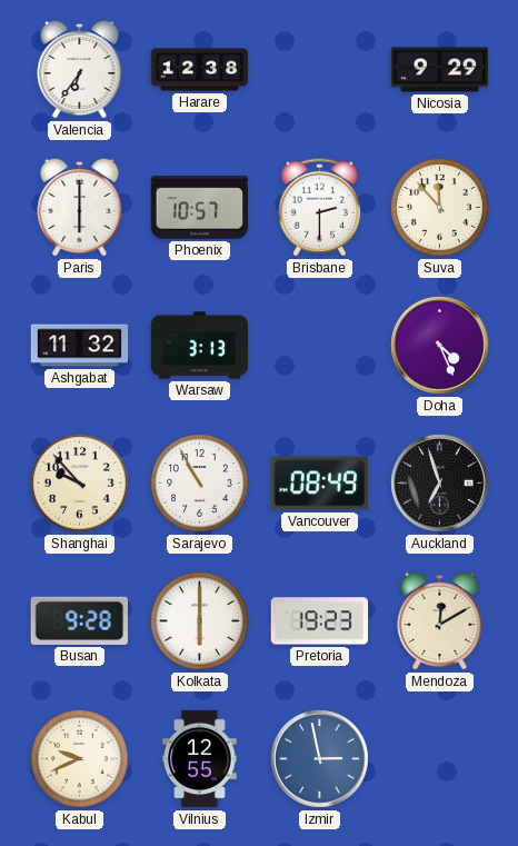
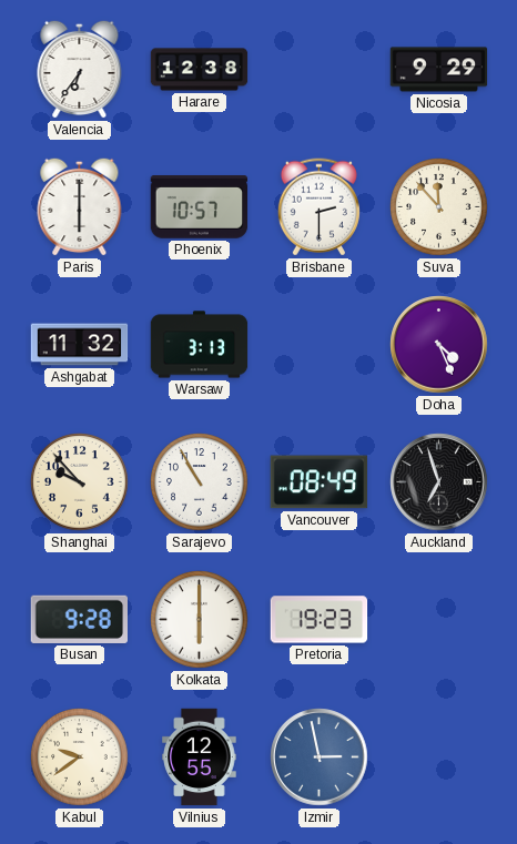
Mendoza: 12:10 -> none (440, 620)
Kabul: 9:41 -> 9:39 (80, 757)
